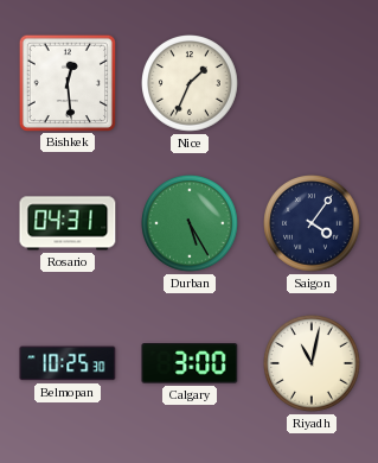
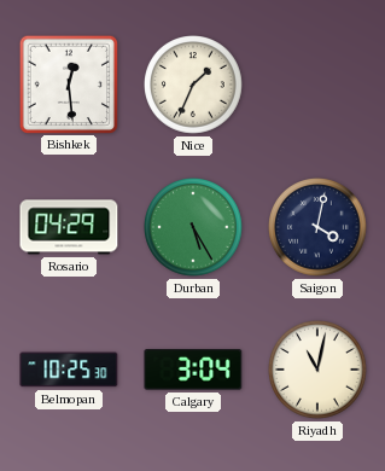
Rosario: 04:31 -> 04:29 (69, 227)
Saigon: 4:06 -> 4:02 (319, 228)
Calgary: 3:00 -> 3:04 (193, 370)
